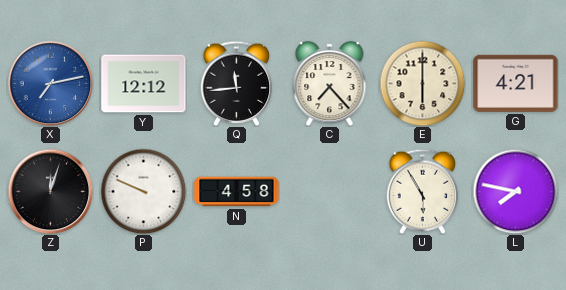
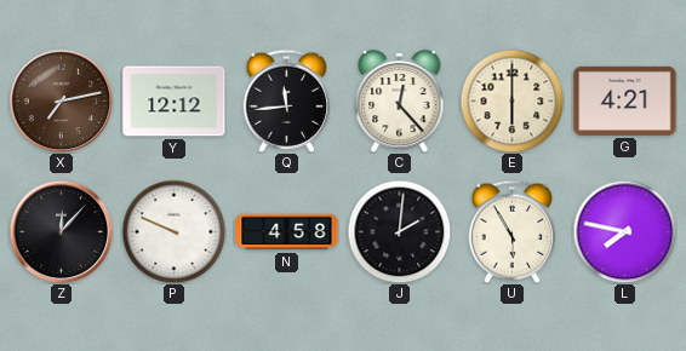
X dial: blue -> brown (61, 100)
C: 7:23 -> 12:23 (400, 100)
Z: 12:03 -> 12:07 (61, 231)
J: none -> 2:01 (399, 231)
